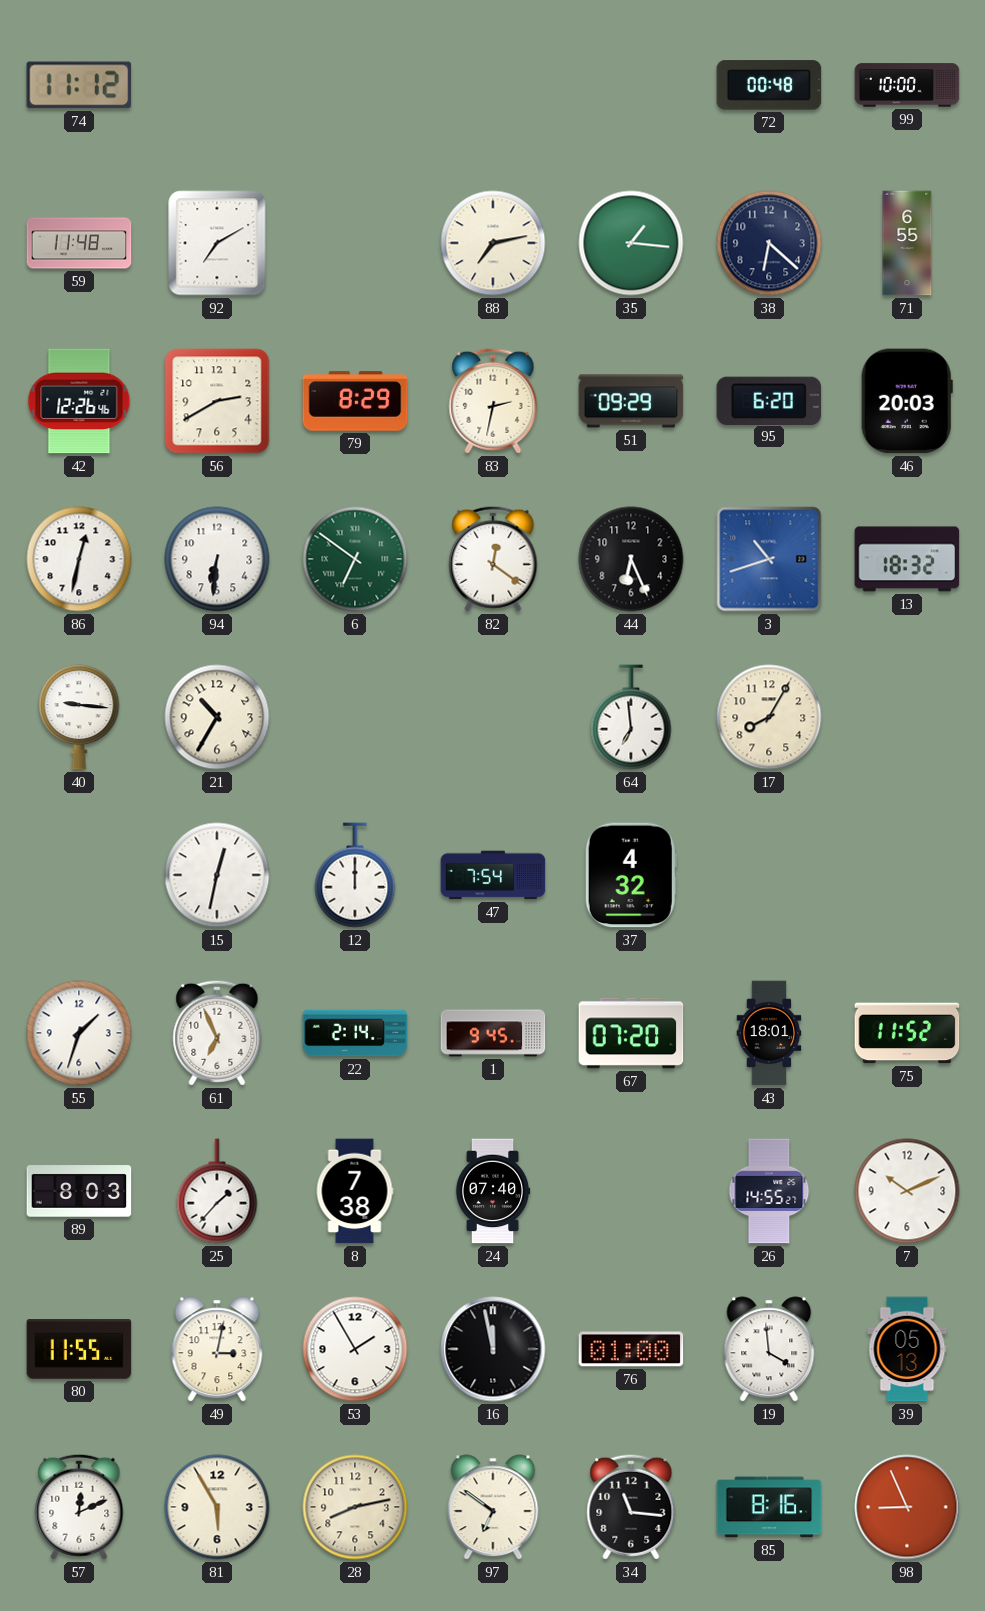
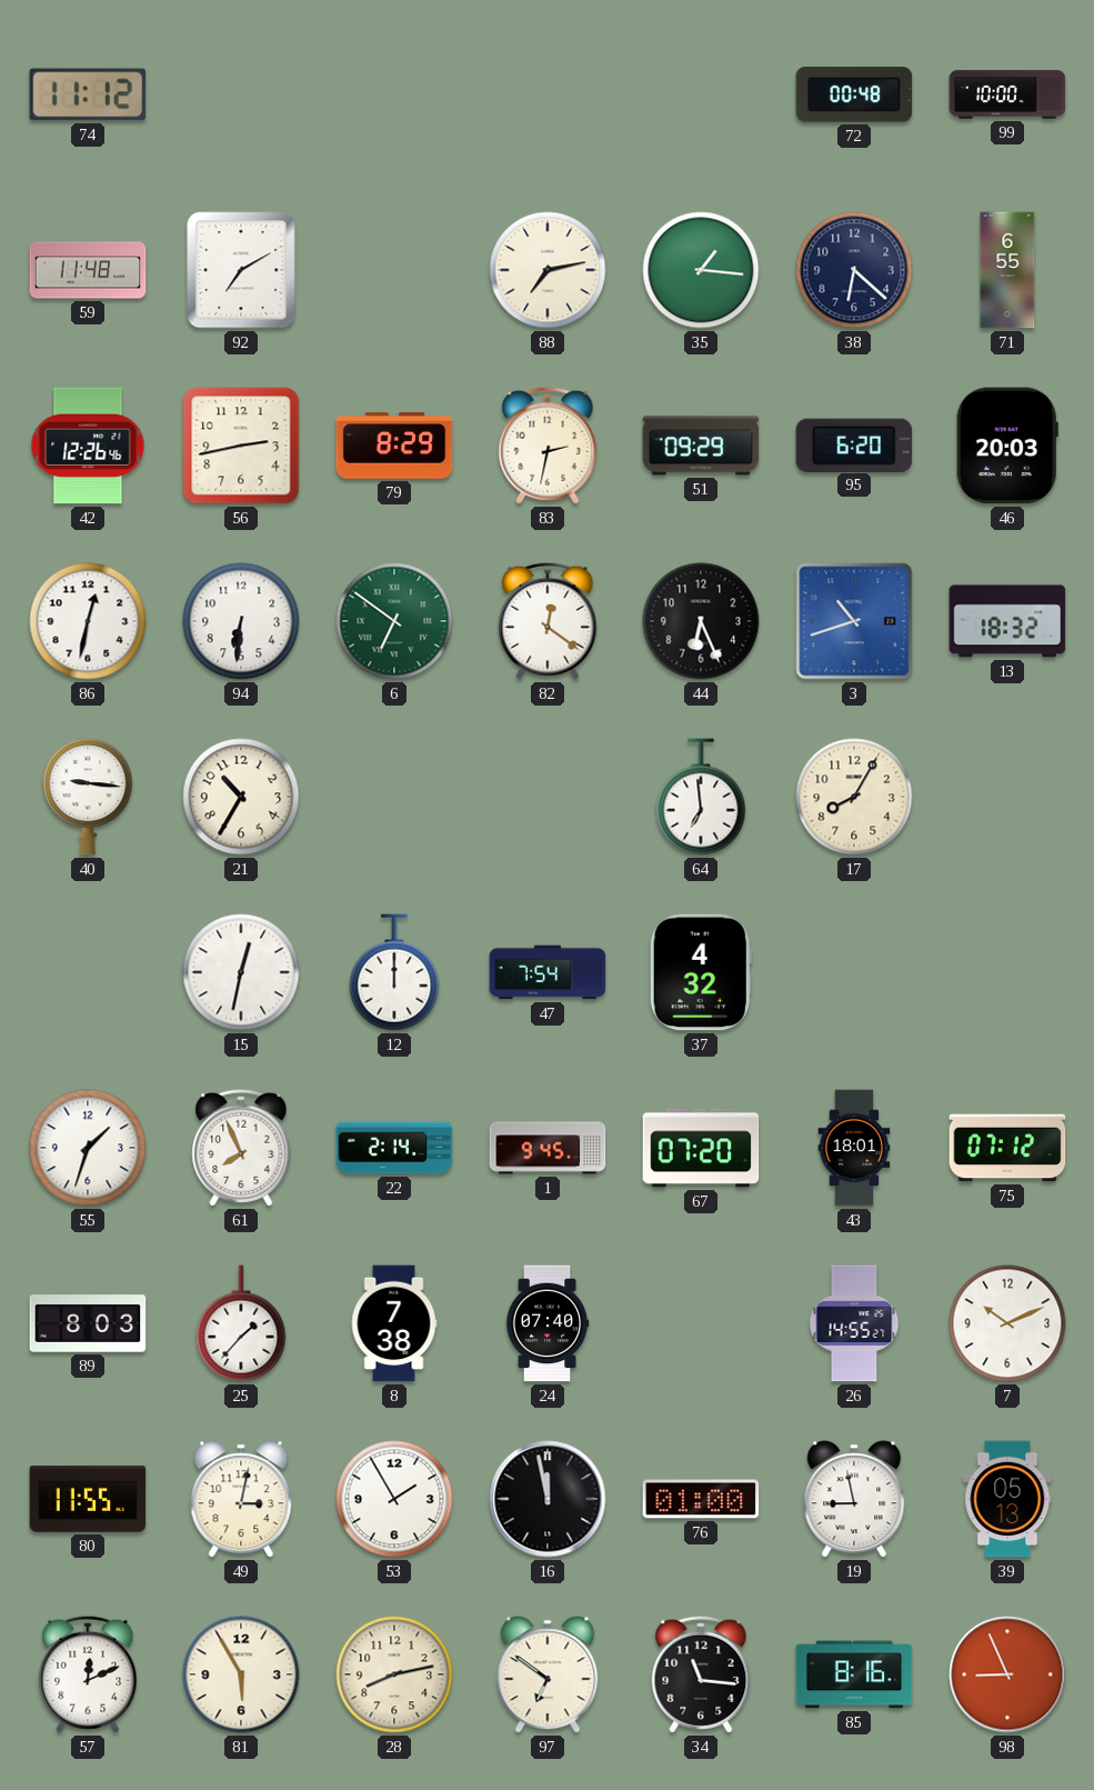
56: 2:40 -> 2:43 (241, 446)
61: 6:56 -> 7:56 (241, 1148)
75: 11:52 -> 07:12 (1007, 1148)
19: 3:59 -> 8:58 (854, 1499)
